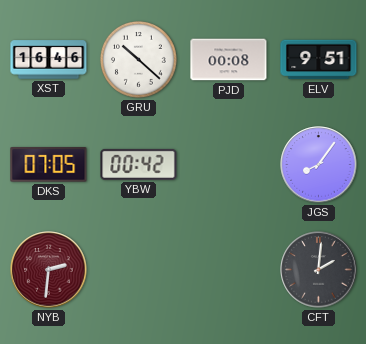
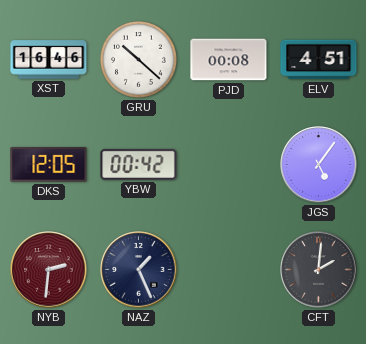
ELV: 9:51 -> 4:51 (319, 60)
DKS: 07:05 -> 12:05 (49, 165)
JGS: 8:06 -> 5:06 (319, 165)
NAZ: none -> 1:26 (139, 270)
